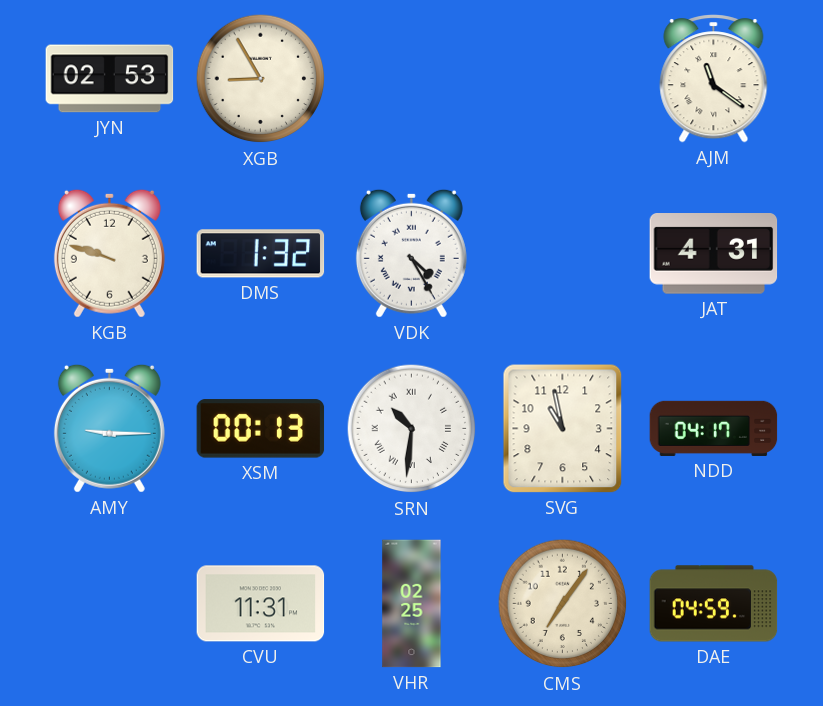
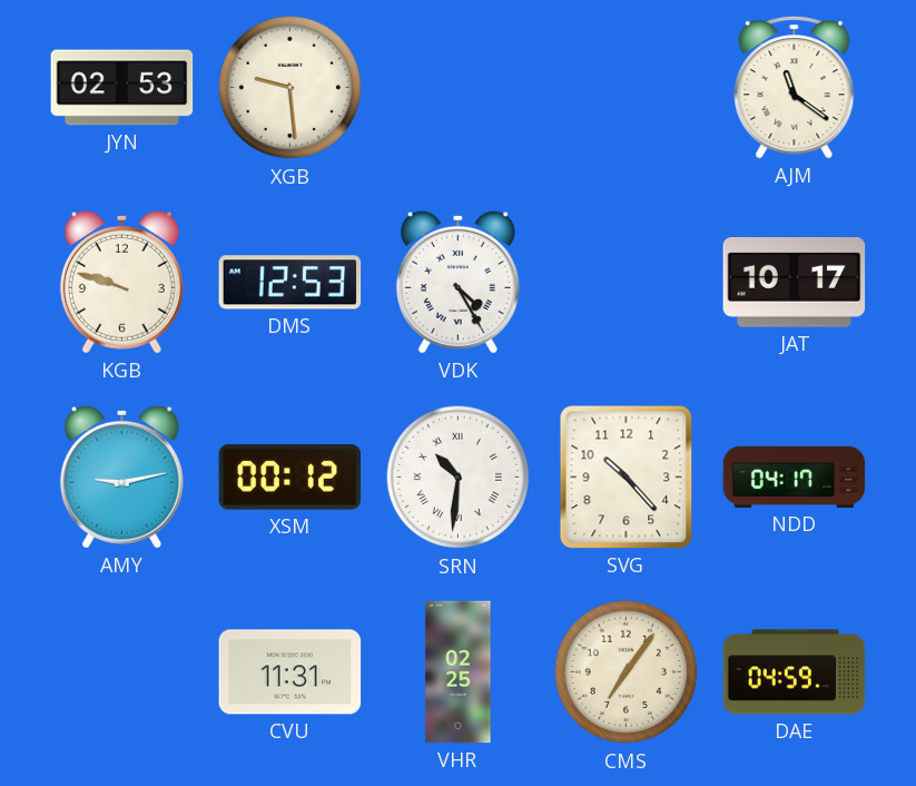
XGB: 8:55 -> 9:29 (290, 88)
DMS: 1:32 -> 12:53 (290, 283)
JAT: 4:31 -> 10:17 (795, 283)
AMY: 9:15 -> 9:13 (121, 476)
XSM: 00:13 -> 00:12 (290, 478)
SVG: 10:58 -> 10:23 (627, 478)
